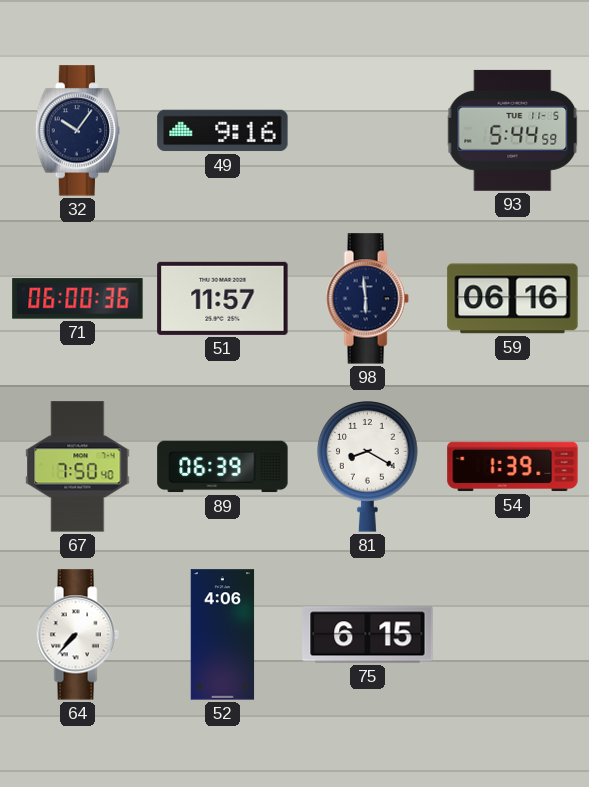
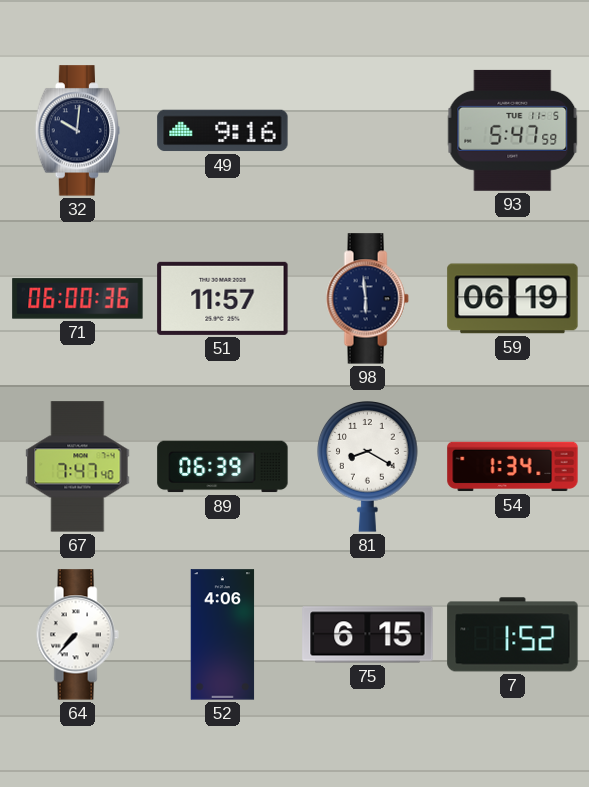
32: 10:06 -> 10:01 (78, 131)
93: 5:44 -> 5:47 (513, 130)
59: 06:16 -> 06:19 (513, 299)
67: 7:50 -> 7:47 (78, 467)
54: 1:39 -> 1:34 (513, 467)
7: none -> 1:52 (513, 635)
